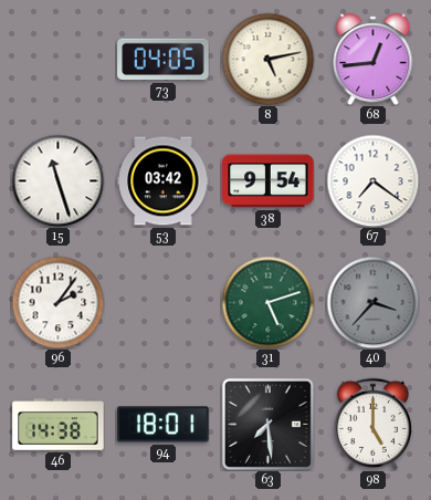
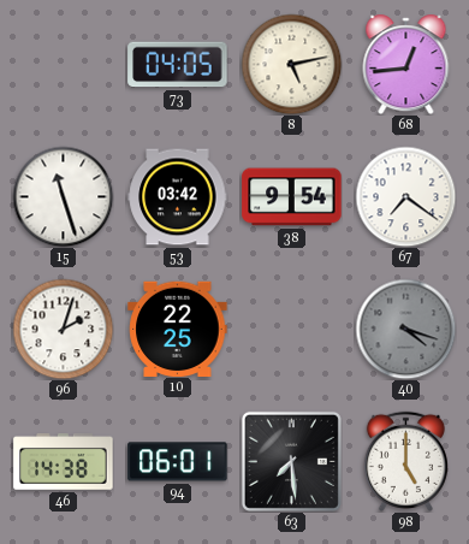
96: 2:06 -> 2:03 (63, 329)
10: none -> 22:25 (178, 329)
31: 5:12 -> none (267, 302)
40: 3:37 -> 4:18 (405, 329)
94: 18:01 -> 06:01 (178, 462)
